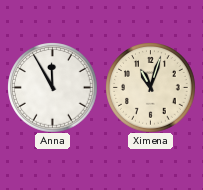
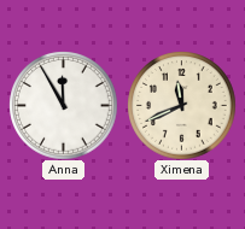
Ximena: 11:03 -> 11:41 (181, 105)
